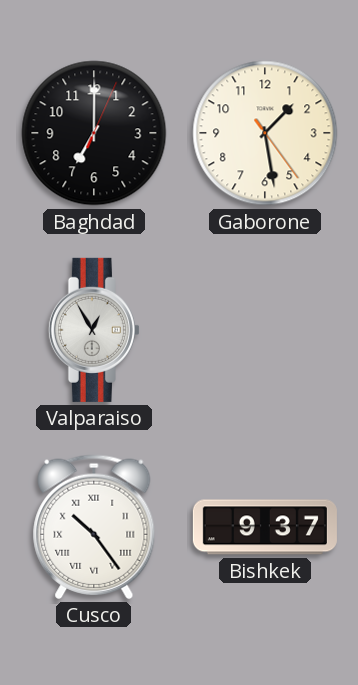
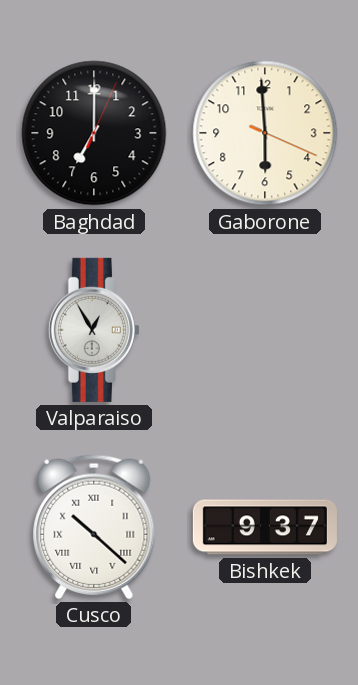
Gaborone: 1:28 -> 5:59 (265, 133)
Cusco: 10:24 -> 10:22 (94, 527)
